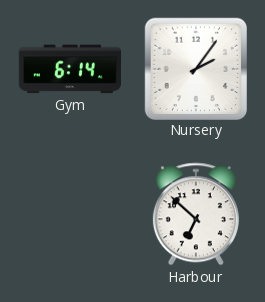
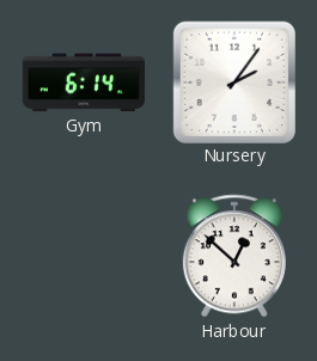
Harbour: 6:52 -> 12:52 (234, 256)
